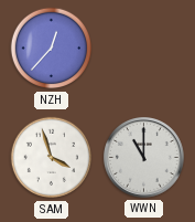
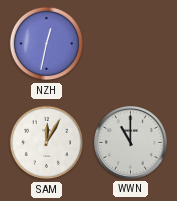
NZH: 12:37 -> 12:32 (47, 44)
SAM: 3:57 -> 12:05 (47, 143)
